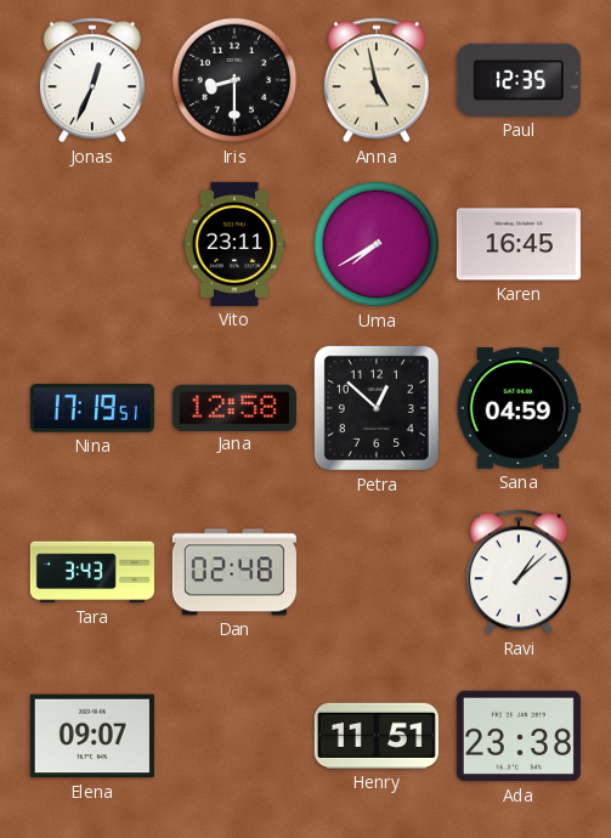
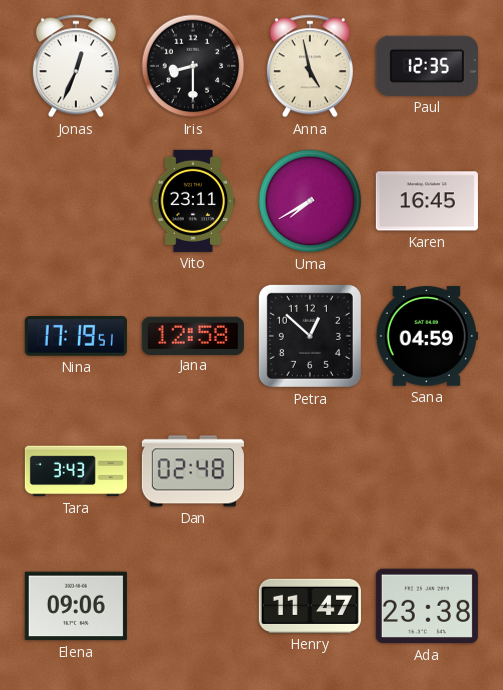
Ravi: 1:08 -> none (519, 572)
Elena: 09:07 -> 09:06 (76, 606)
Henry: 11:51 -> 11:47 (310, 606)
